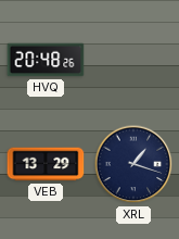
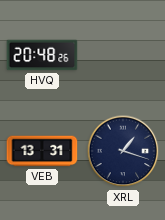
VEB: 13:29 -> 13:31 (42, 151)
